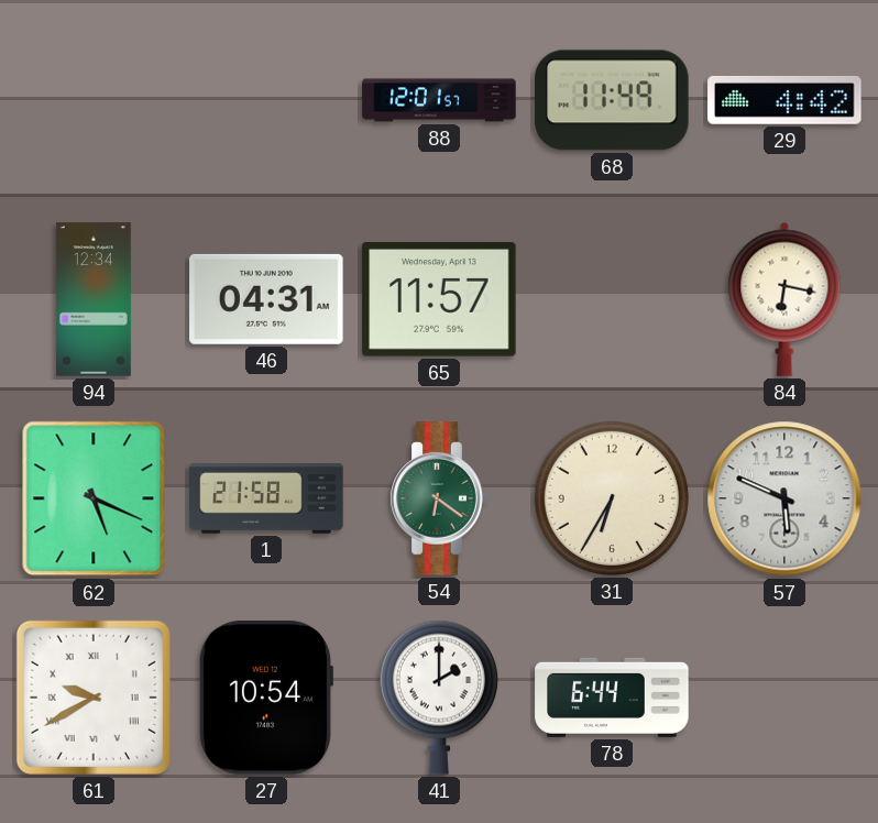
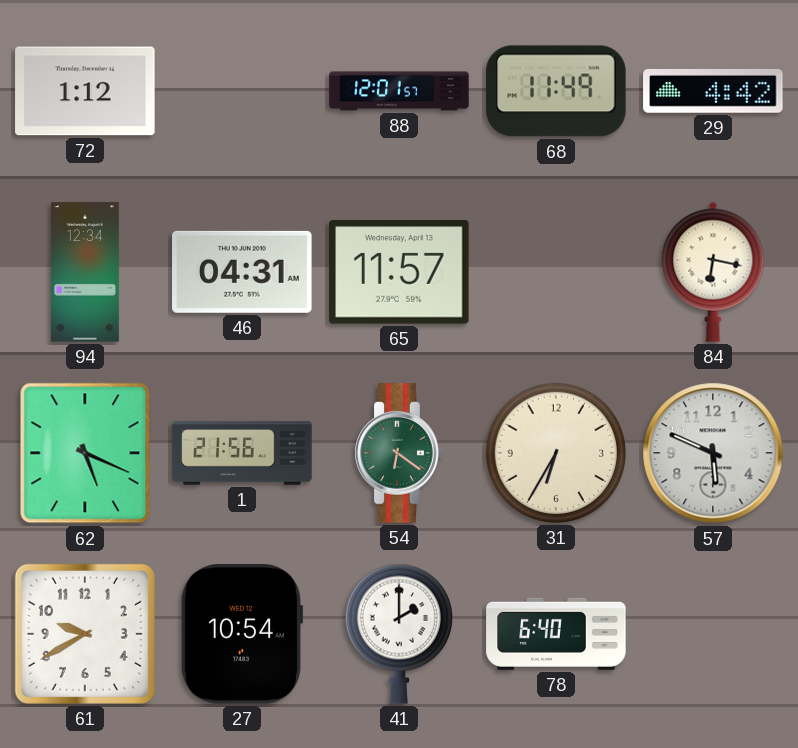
72: none -> 1:12 (85, 91)
1: 21:58 -> 21:56 (242, 453)
61 numerals: Roman -> Arabic (85, 634)
78: 6:44 -> 6:40 (556, 634)
